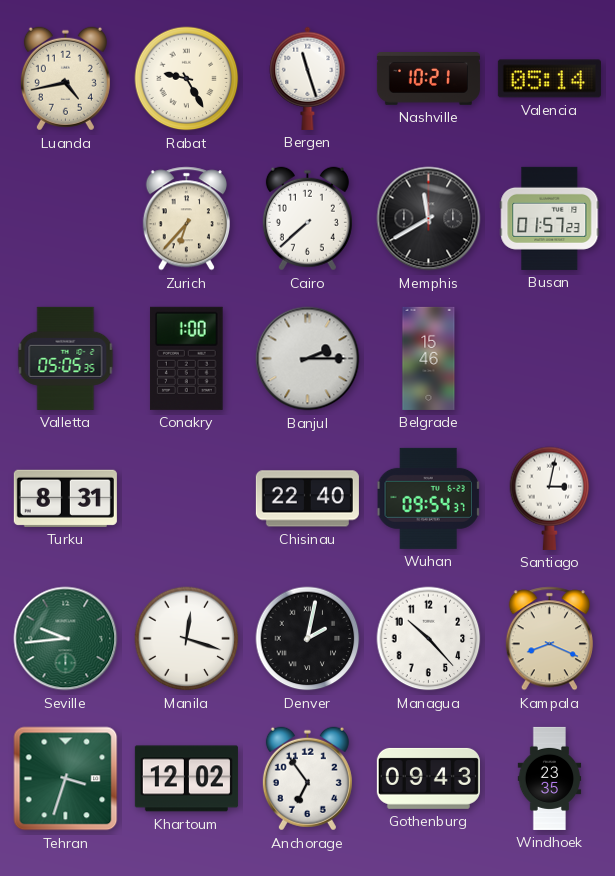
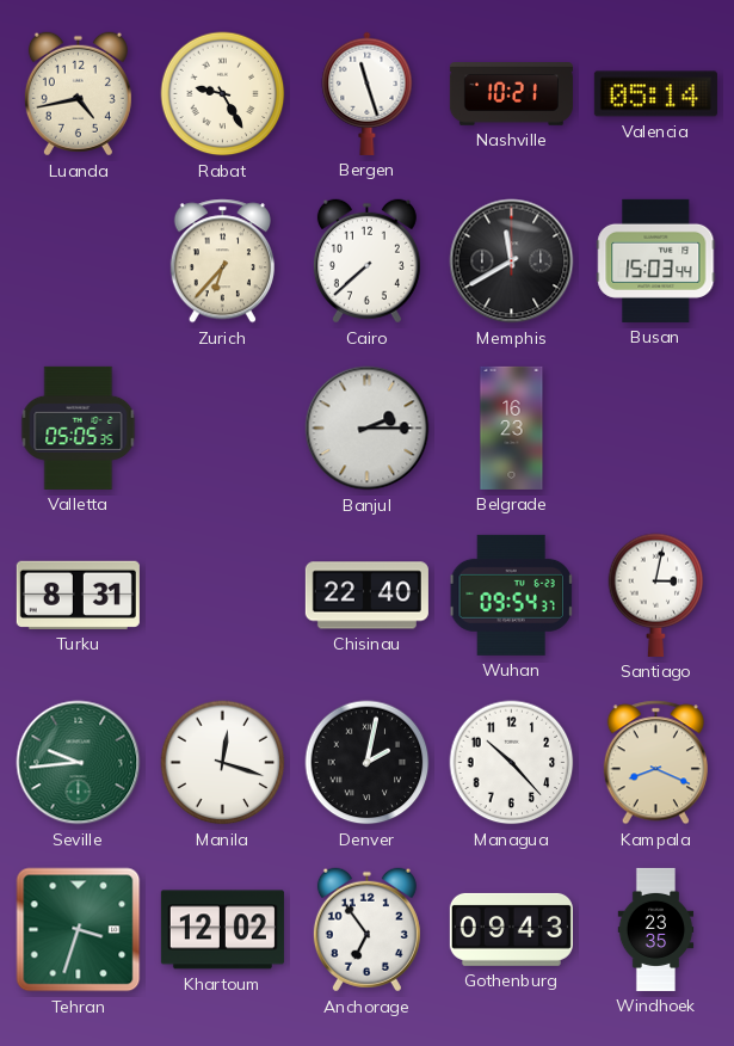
Busan: 01:57 -> 15:03 (656, 260)
Conakry: 1:00 -> none (186, 358)
Belgrade: 15:46 -> 16:23 (512, 427)
